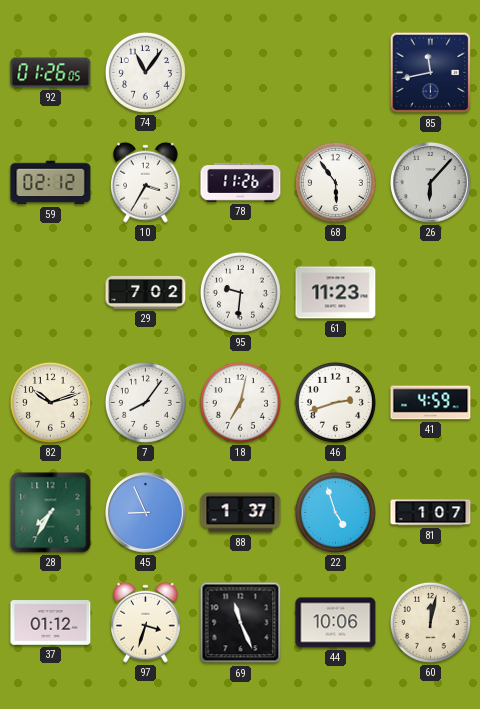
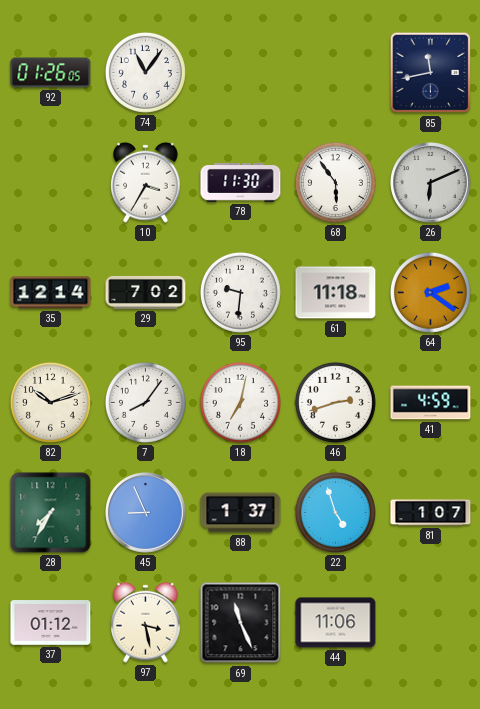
59: 02:12 -> none (51, 183)
78: 11:26 -> 11:30 (241, 183)
26: 6:07 -> 6:11 (431, 183)
35: none -> 12:14 (51, 293)
61: 11:23 -> 11:18 (336, 293)
64: none -> 2:21 (430, 292)
97: 3:33 -> 3:28 (146, 622)
44: 10:06 -> 11:06 (336, 623)
60: 12:02 -> none (430, 622)
